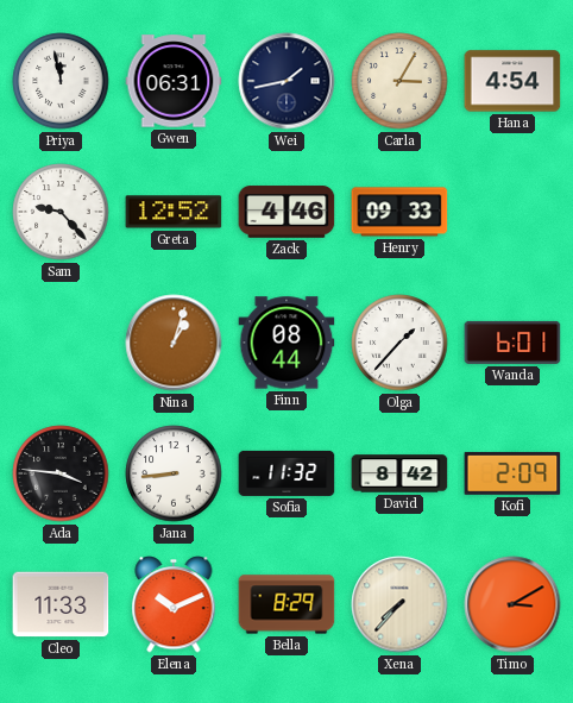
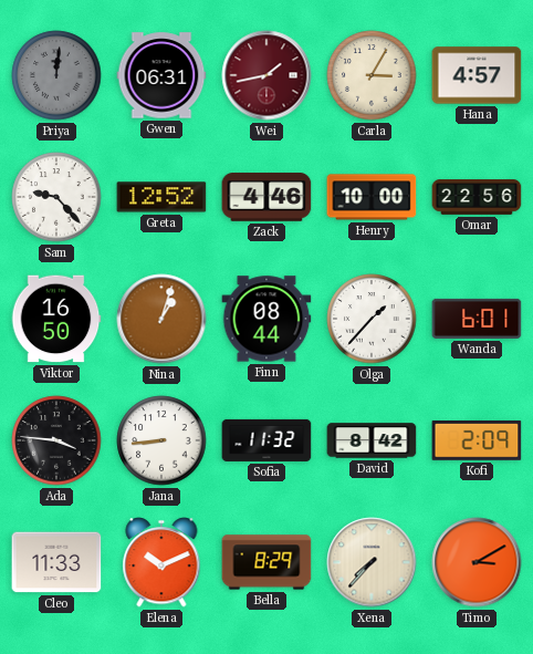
Priya: 11:58 -> 12:01 (56, 75)
Priya dial: white -> grey (56, 75)
Wei dial: navy -> burgundy (266, 75)
Hana: 4:54 -> 4:57 (477, 75)
Henry: 09:33 -> 10:00 (372, 197)
Omar: none -> 22:56 (477, 197)
Viktor: none -> 16:50 (56, 319)
